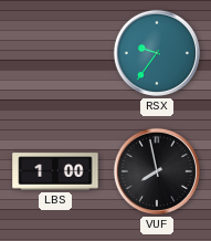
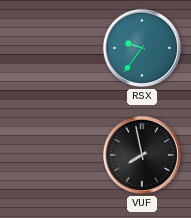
LBS: 1:00 -> none (55, 171)
